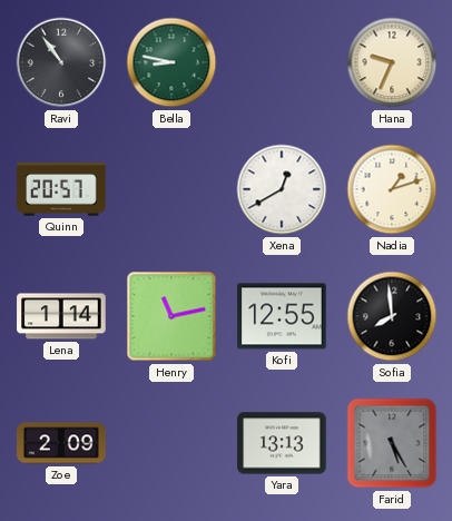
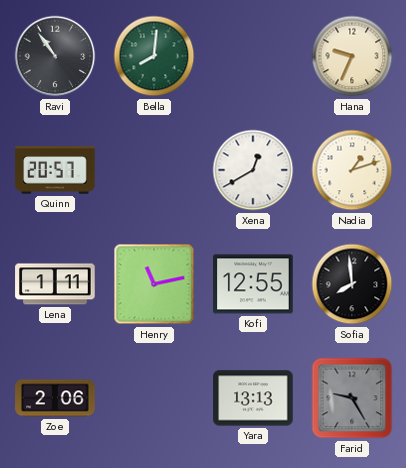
Bella: 8:47 -> 8:01 (154, 56)
Lena: 1:14 -> 1:11 (55, 284)
Zoe: 2:09 -> 2:06 (55, 398)
Farid: 5:25 -> 9:25 (352, 398)
